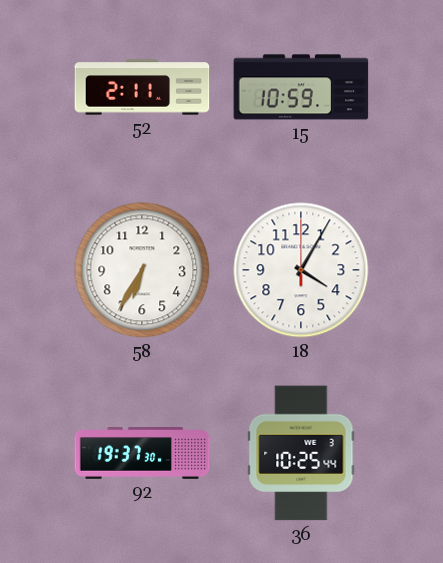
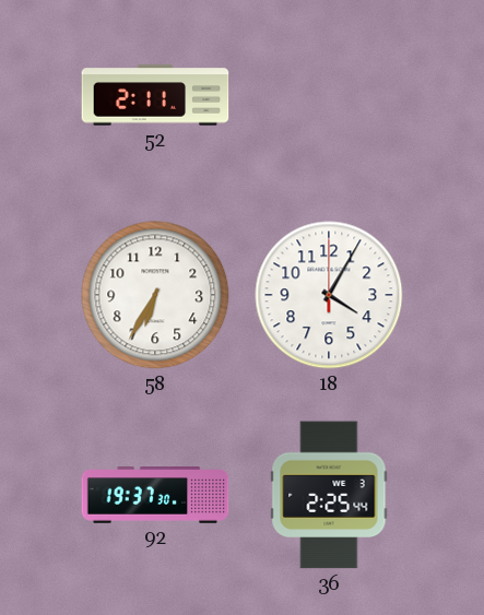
15: 10:59 -> none (301, 87)
36: 10:25 -> 2:25 (329, 495)
